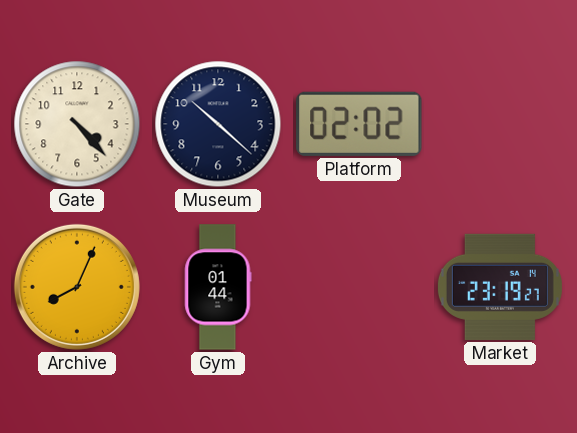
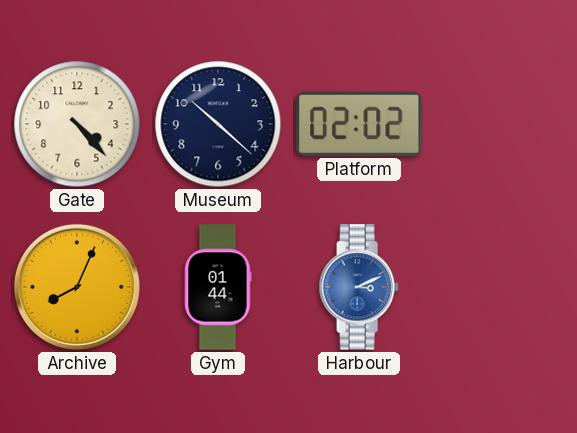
Harbour: none -> 3:11 (359, 287)
Market: 23:19 -> none (500, 287)
